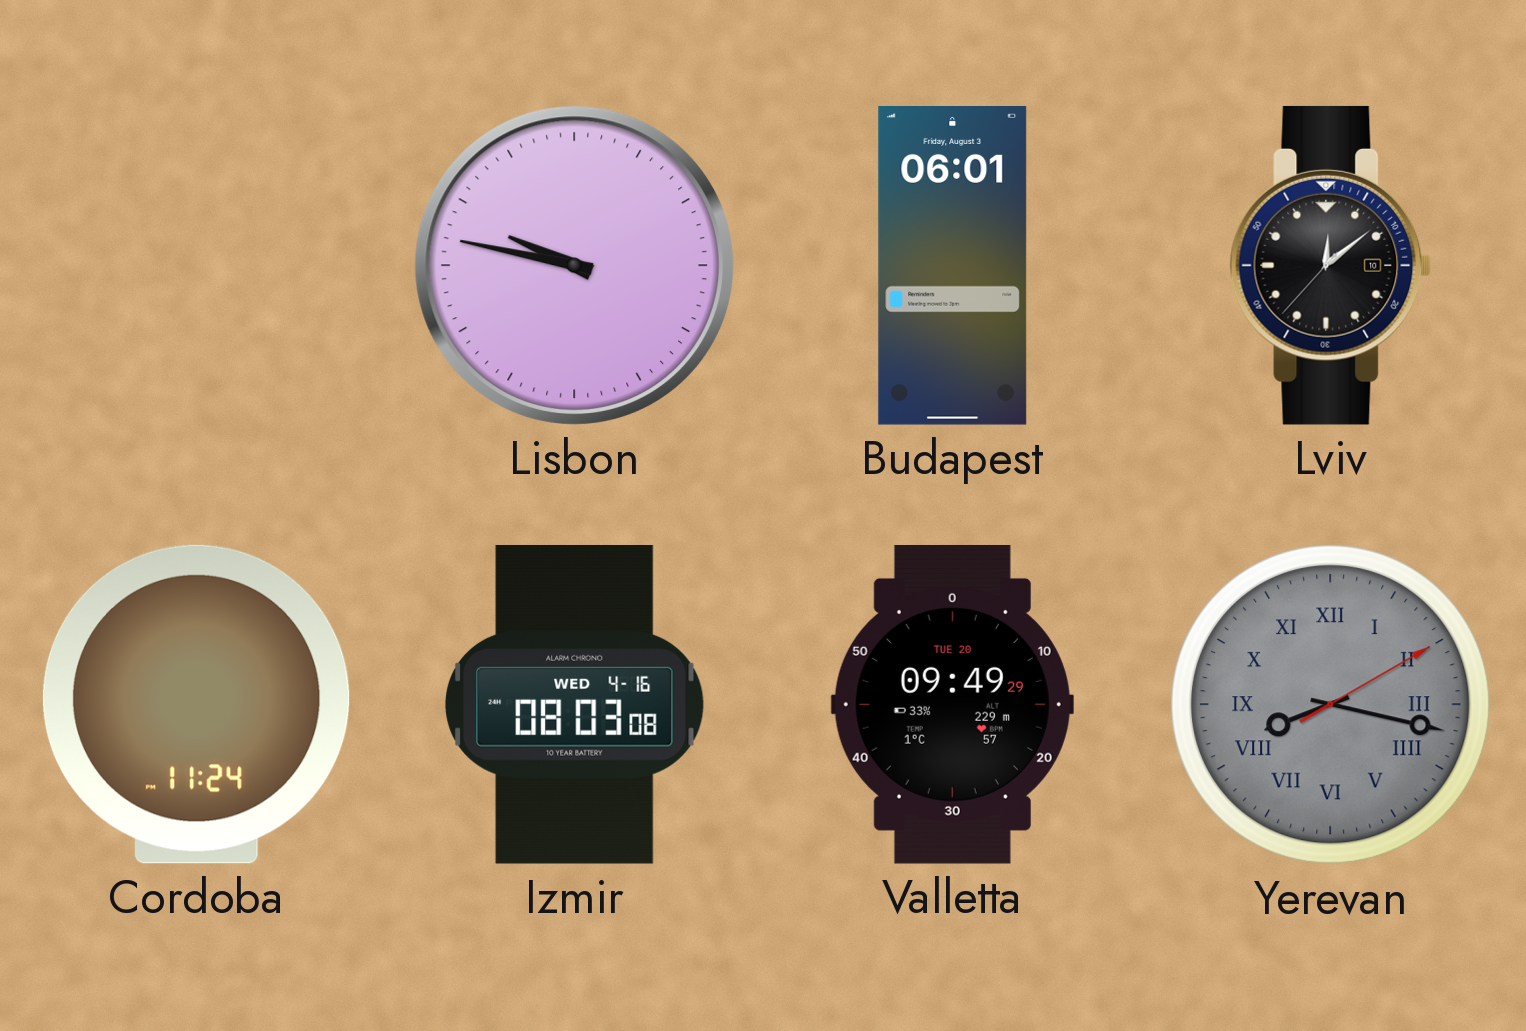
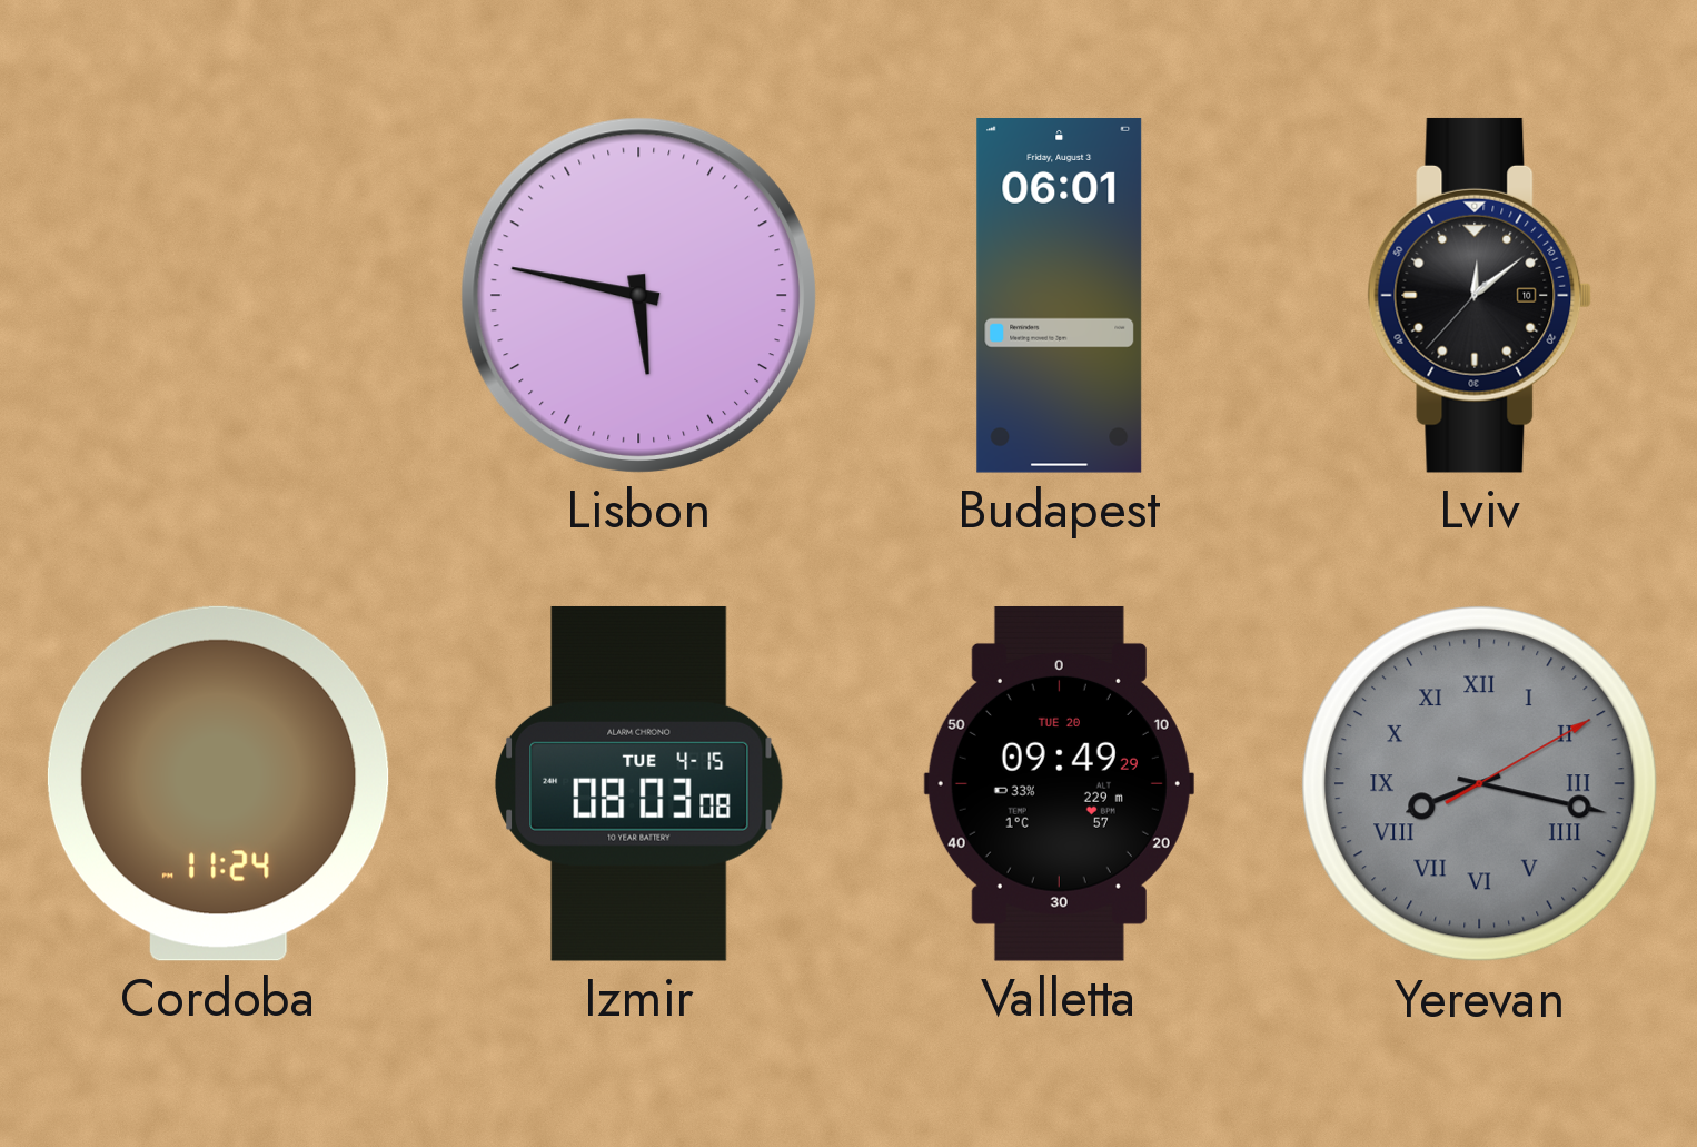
Lisbon: 9:47 -> 5:47 (638, 295)
Izmir date: WED 4-16 -> TUE 4-15 (639, 783)
